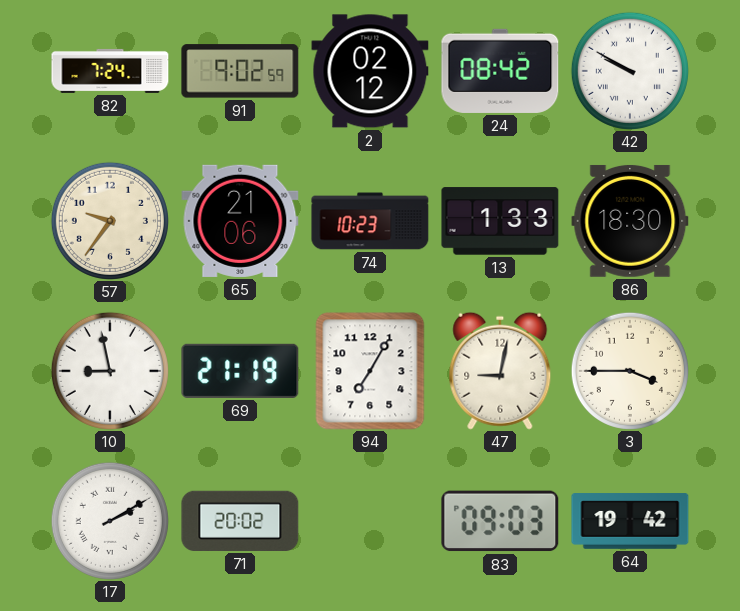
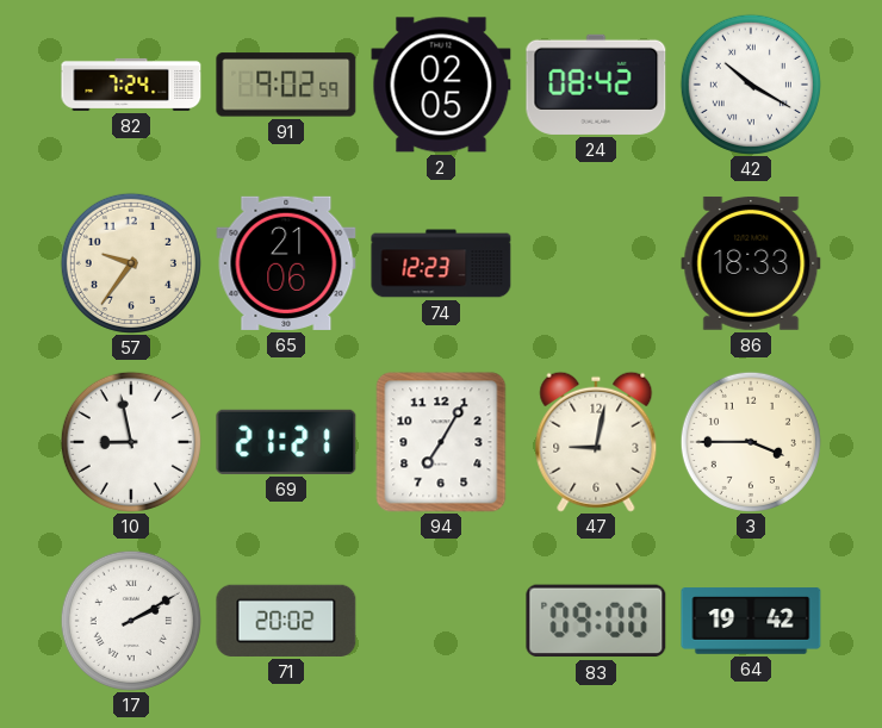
2: 02:12 -> 02:05 (441, 85)
42: 9:50 -> 10:20 (751, 85)
74: 10:23 -> 12:23 (441, 263)
13: 1:33 -> none (500, 221)
86: 18:30 -> 18:33 (751, 263)
69: 21:19 -> 21:21 (286, 442)
83: 09:03 -> 09:00 (596, 621)
